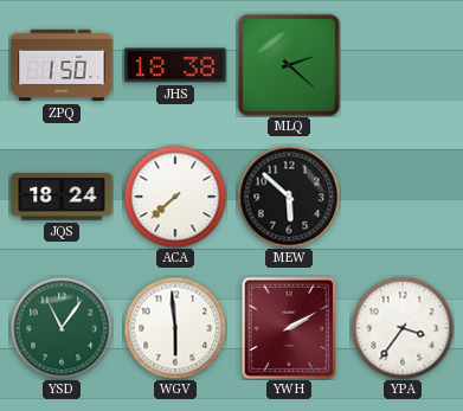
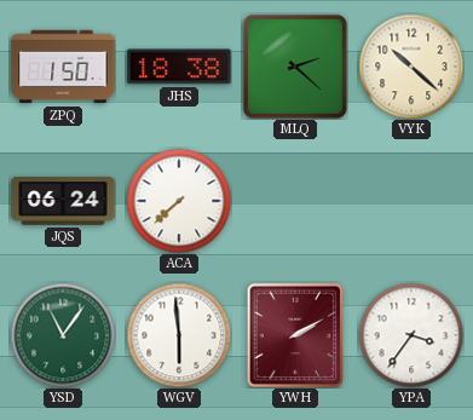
VYK: none -> 10:22 (411, 67)
JQS: 18:24 -> 06:24 (63, 201)
MEW: 5:52 -> none (289, 197)
